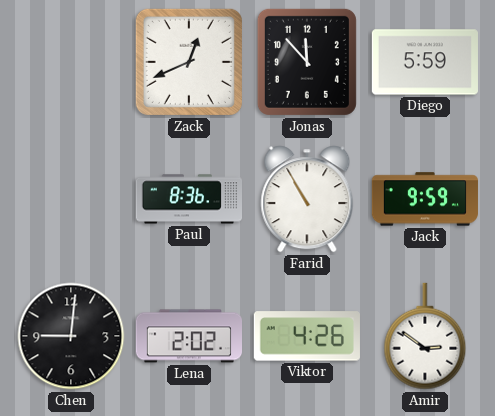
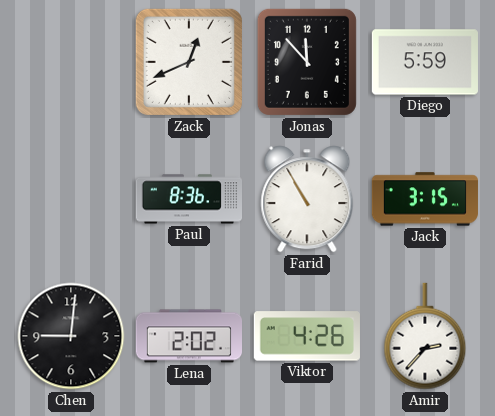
Jack: 9:59 -> 3:15 (424, 199)
Amir: 2:51 -> 2:37 (425, 336)
